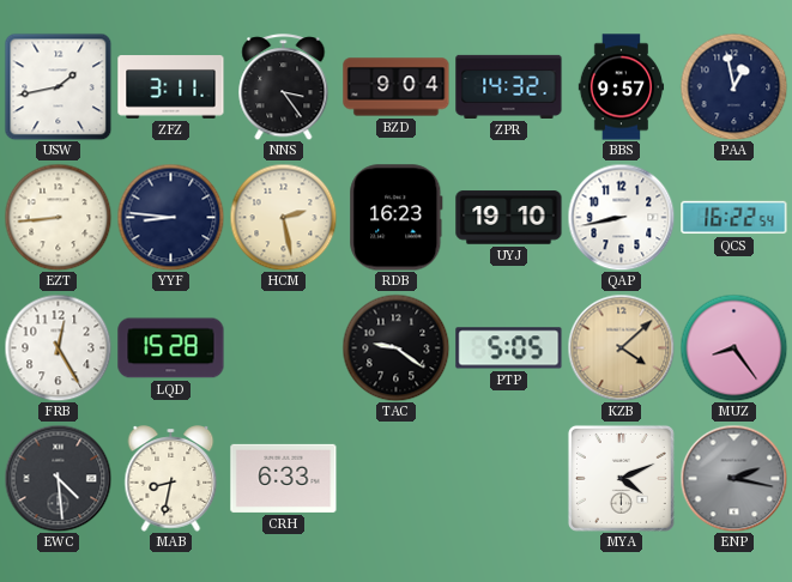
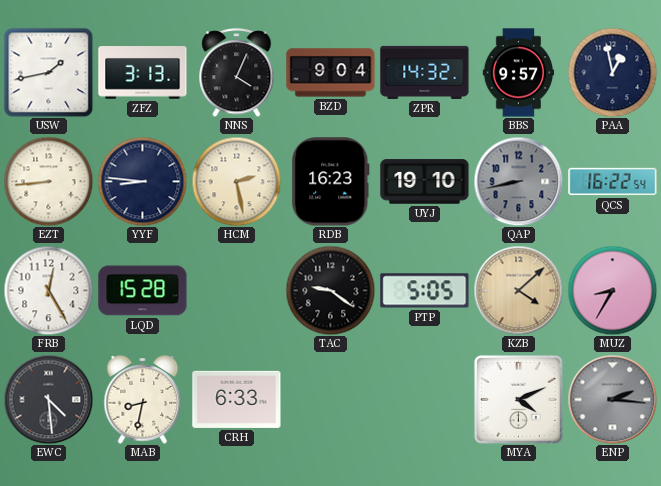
ZFZ: 3:11 -> 3:13 (143, 73)
NNS: 3:24 -> 4:04 (237, 73)
QAP dial: white -> grey (518, 181)
MUZ: 8:24 -> 8:35 (612, 290)
ENP: 2:17 -> 2:16 (612, 399)
